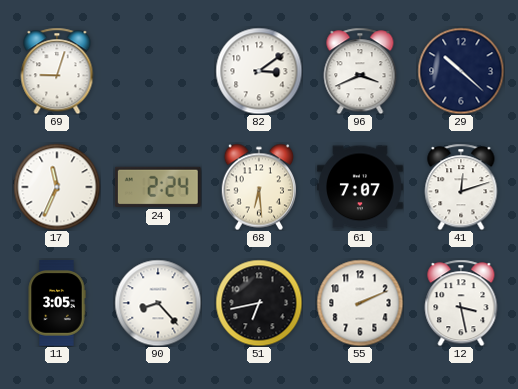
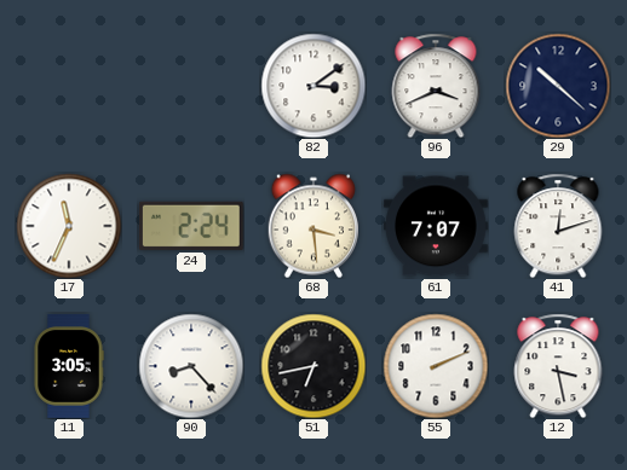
69: 9:03 -> none (57, 71)
68: 6:29 -> 3:29 (312, 226)
